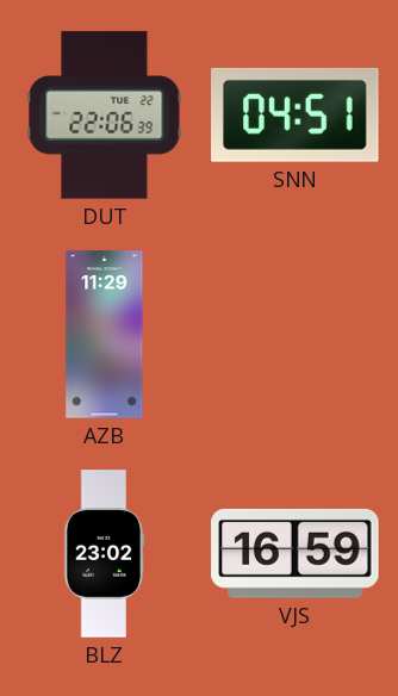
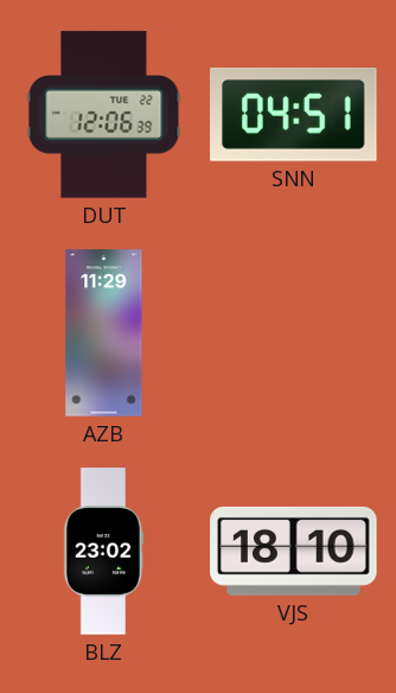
DUT: 22:06 -> 12:06 (104, 115)
VJS: 16:59 -> 18:10 (294, 551)
